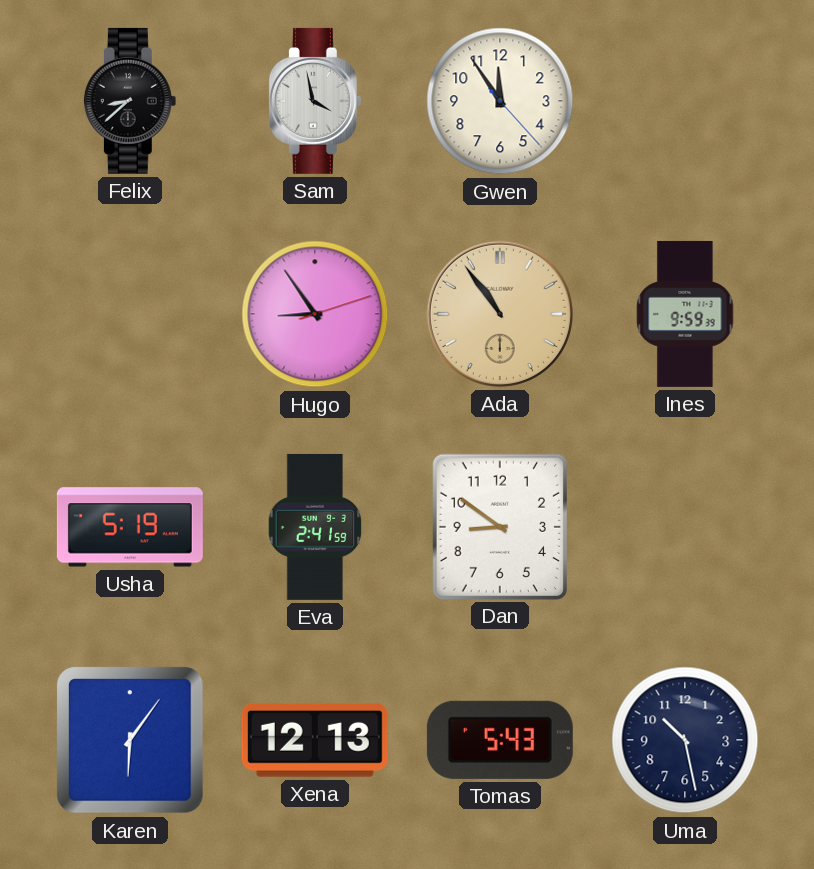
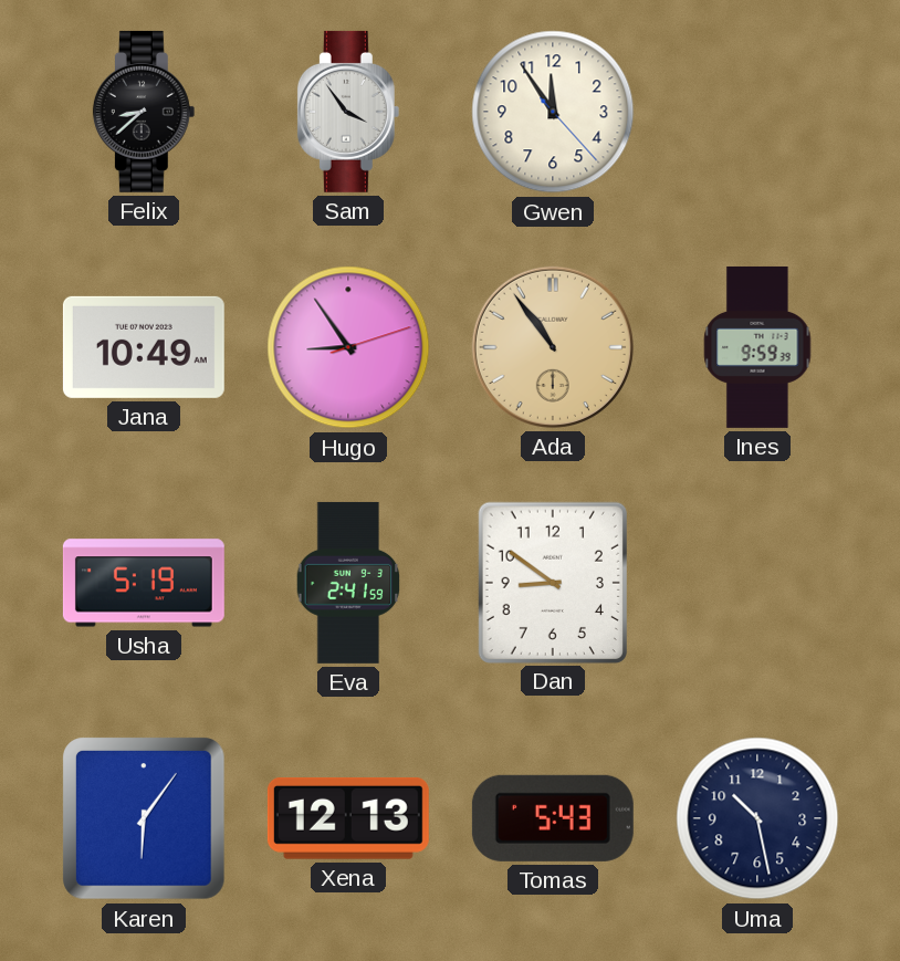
Sam: 3:58 -> 3:54 (348, 112)
Jana: none -> 10:49 (144, 347)
